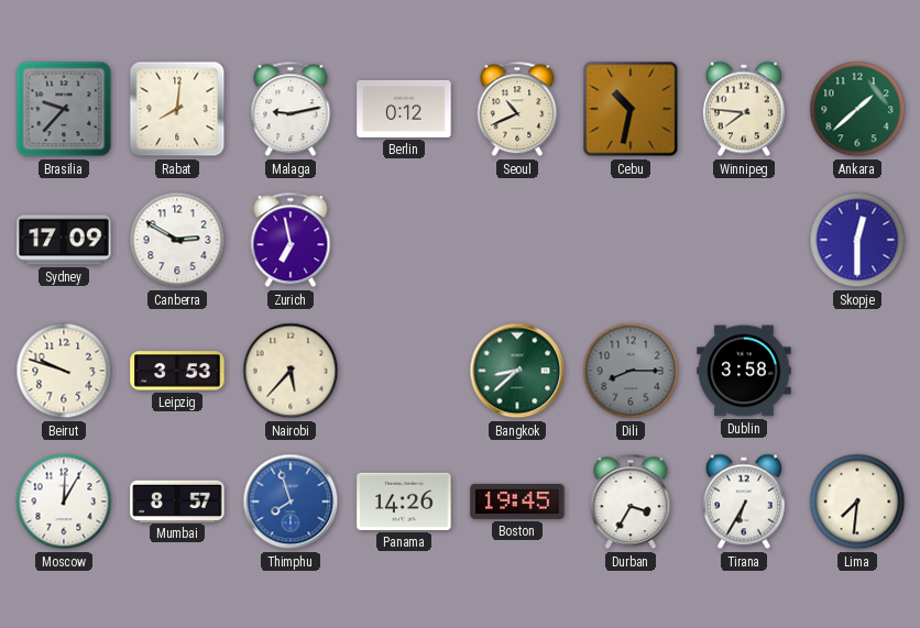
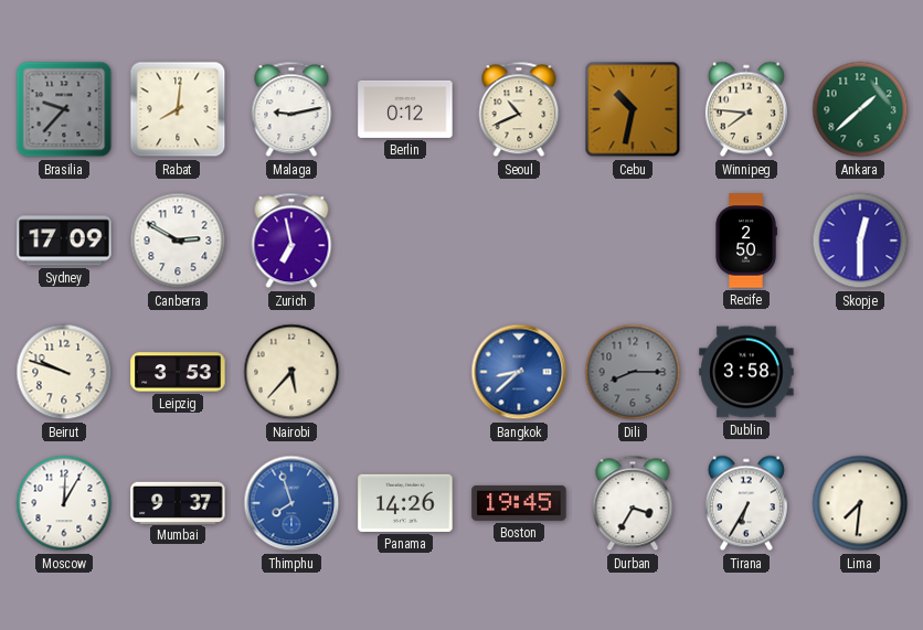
Recife: none -> 2:50 (746, 241)
Bangkok dial: green -> blue (519, 372)
Mumbai: 8:57 -> 9:37 (178, 502)
